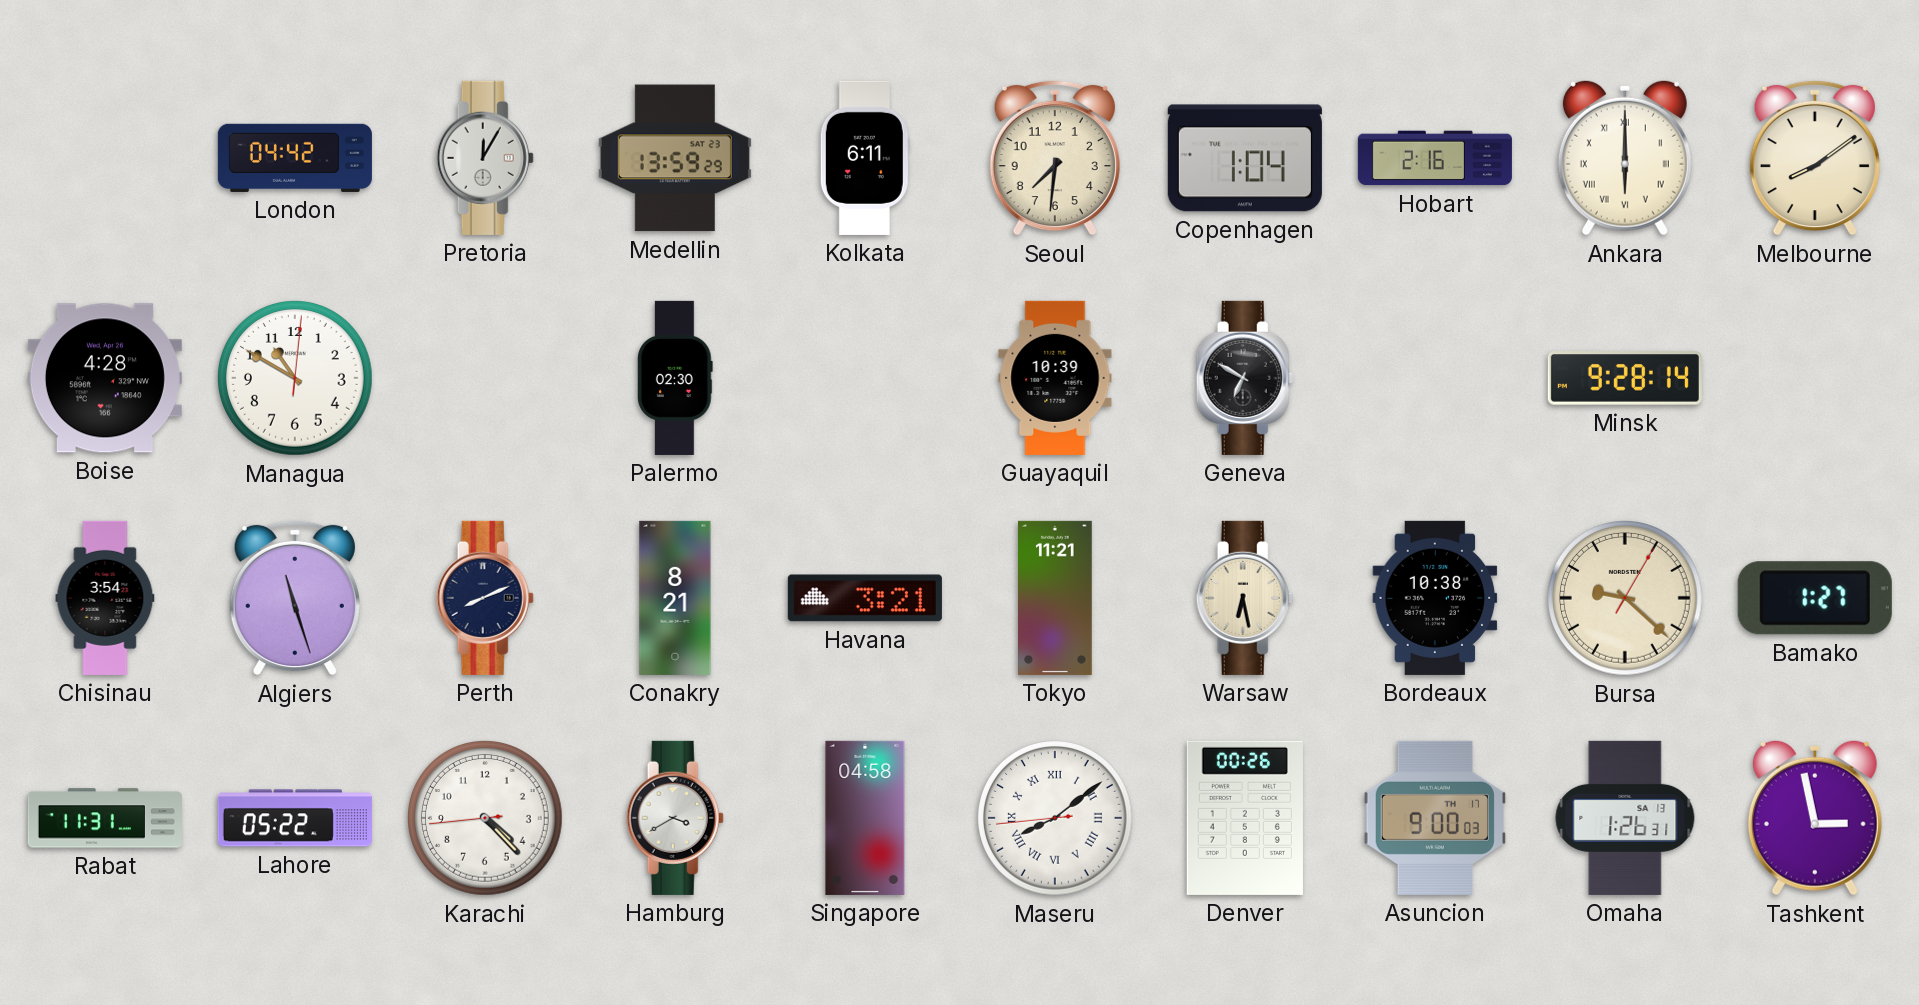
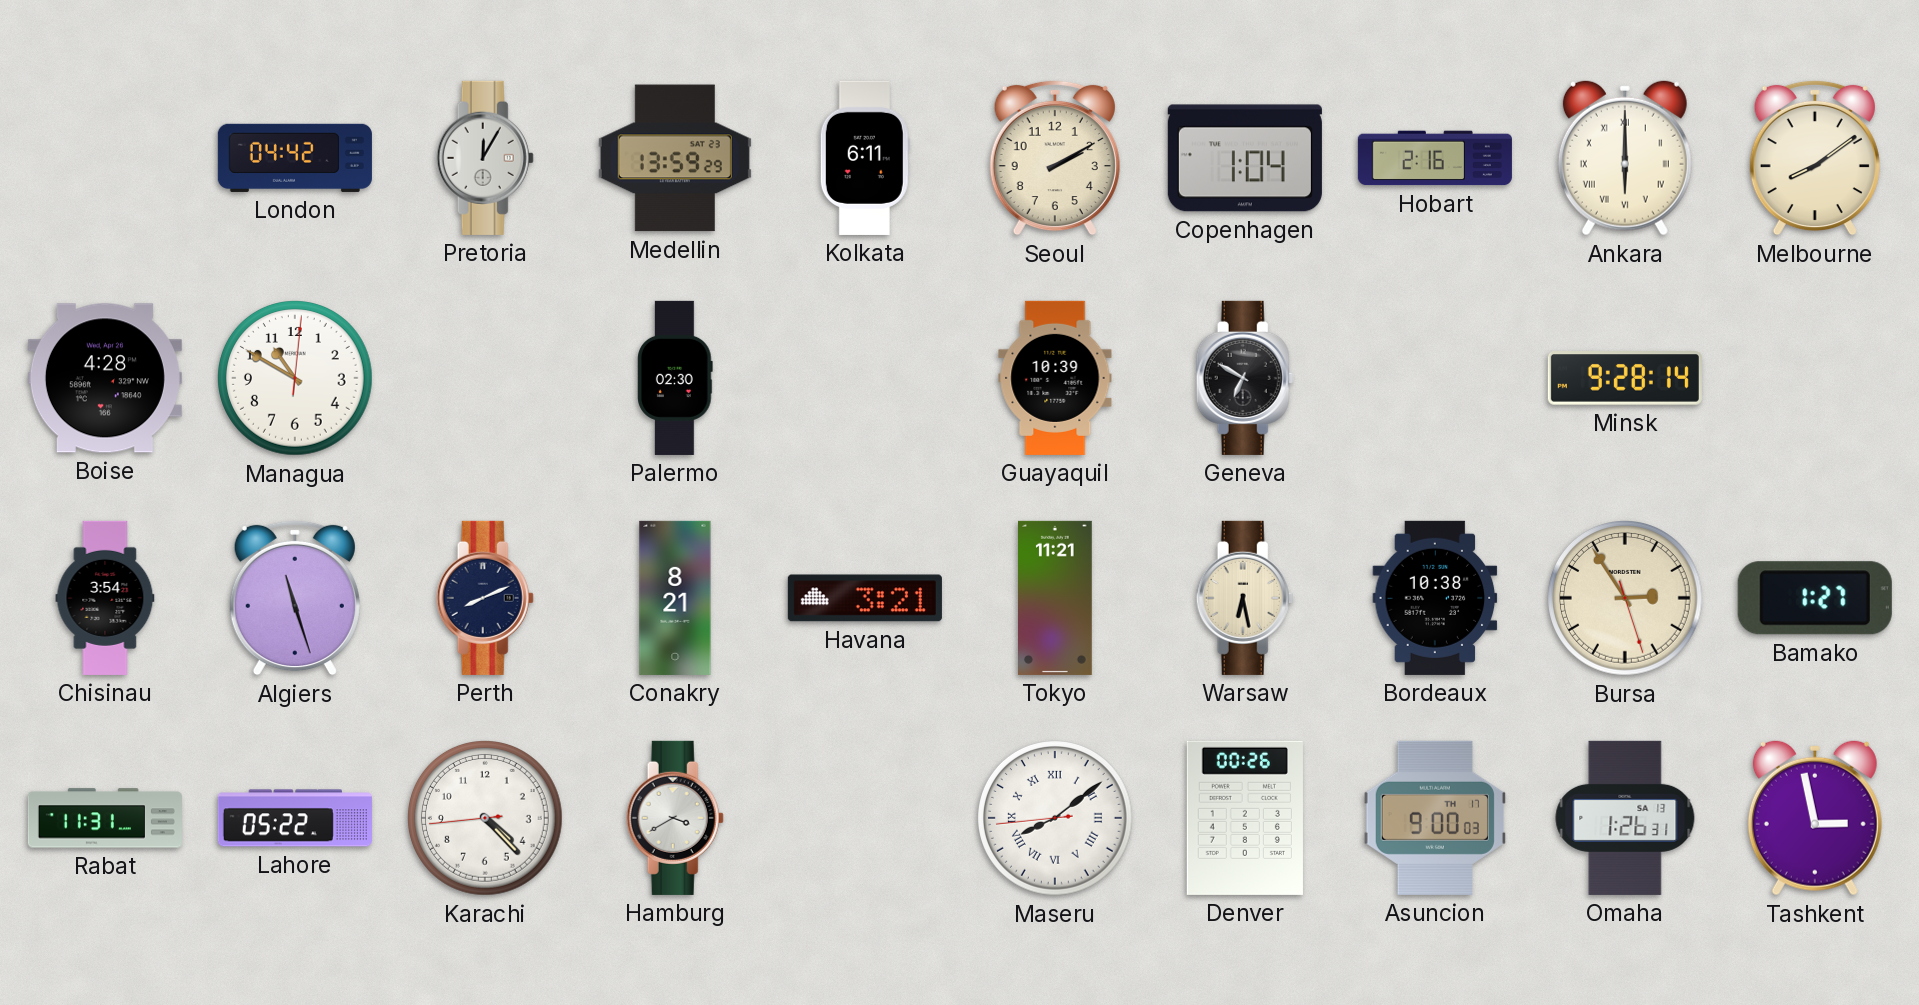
Seoul: 7:31 -> 2:10 (1055, 158)
Bursa: 9:22 -> 2:54 (1626, 599)
Singapore: 04:58 -> none (865, 818)
